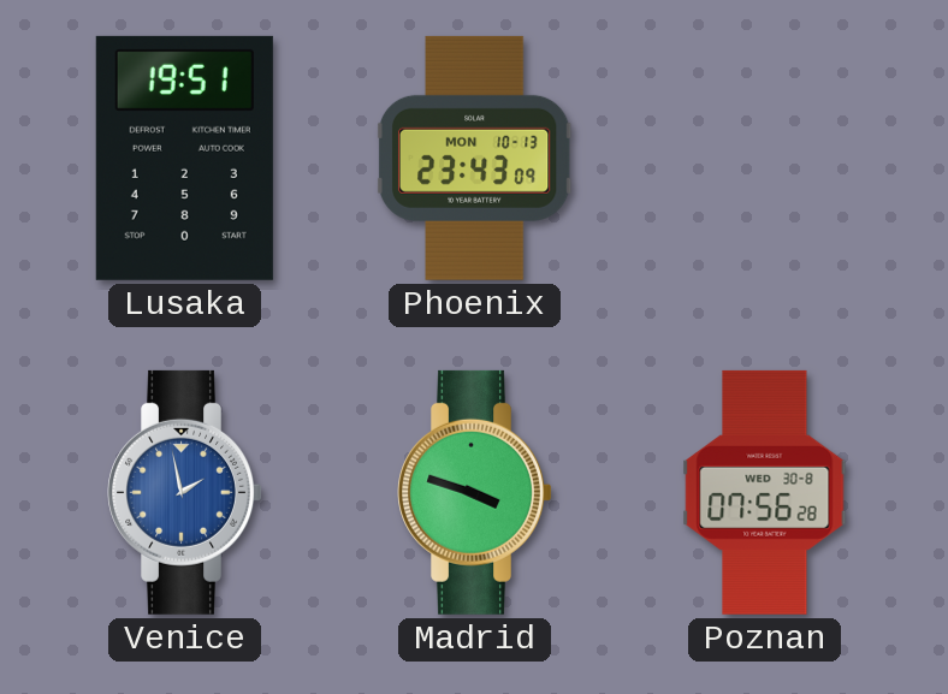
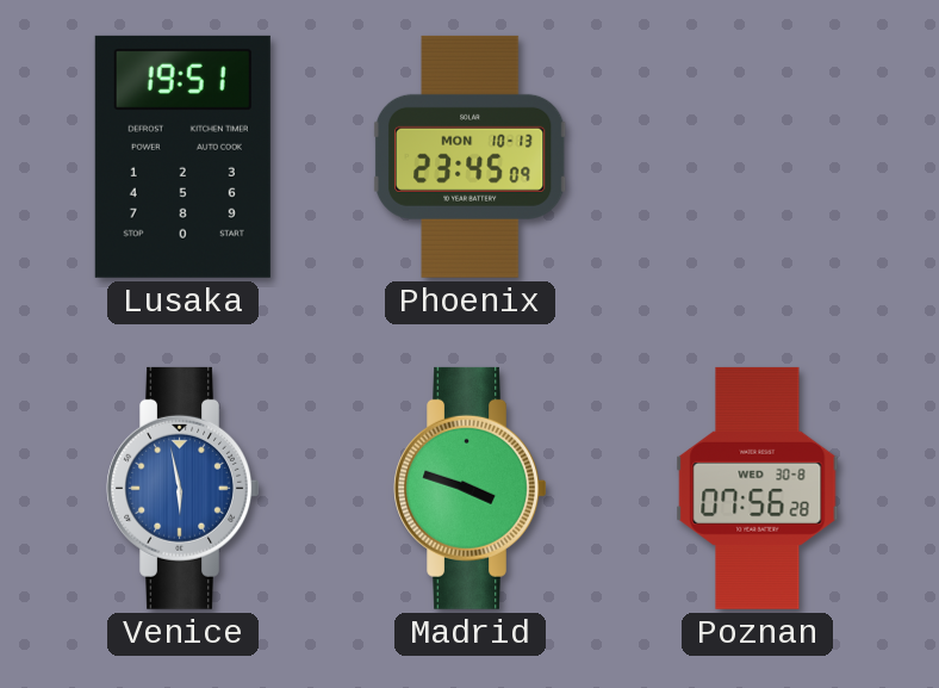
Phoenix: 23:43 -> 23:45 (471, 156)
Venice: 1:58 -> 5:58 (184, 488)
